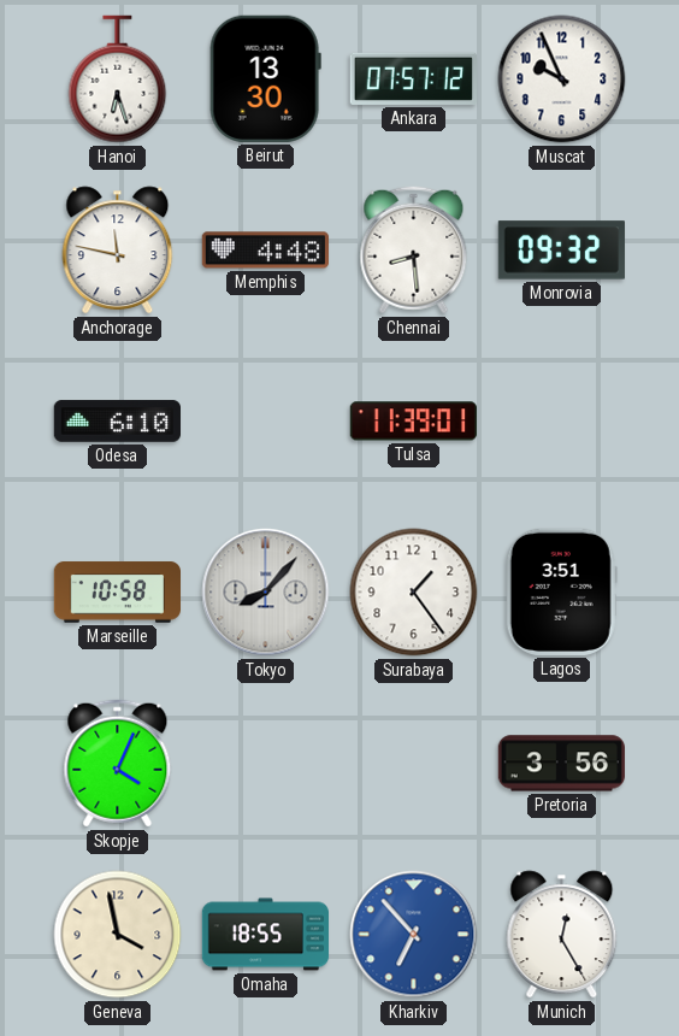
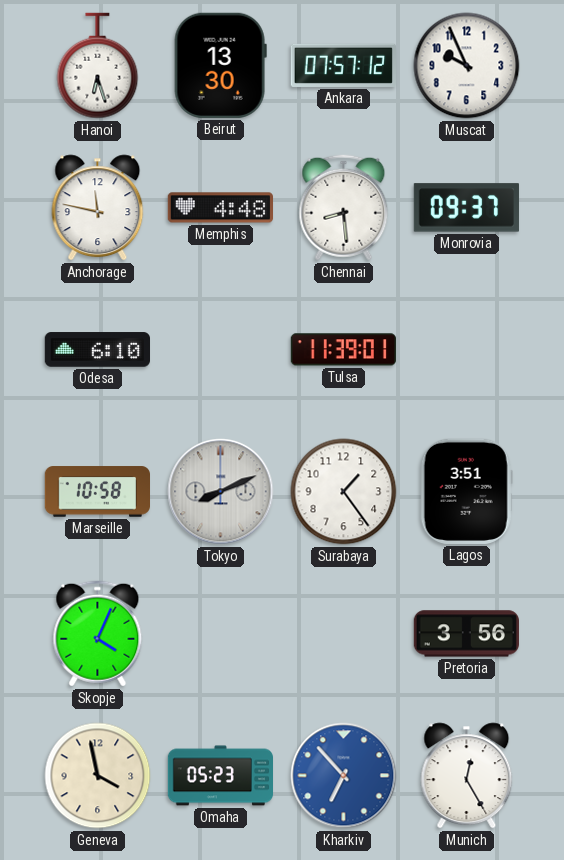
Monrovia: 09:32 -> 09:37 (466, 208)
Tokyo: 8:07 -> 8:11 (221, 492)
Omaha: 18:55 -> 05:23 (220, 776)
